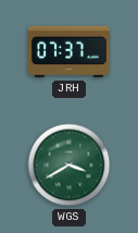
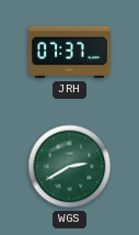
WGS: 3:40 -> 2:40 (70, 167)
